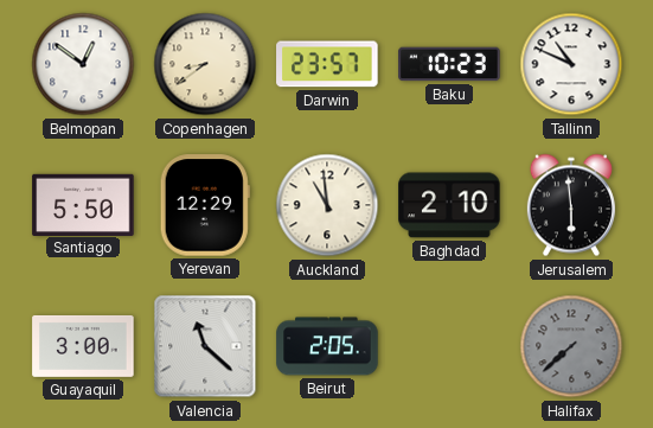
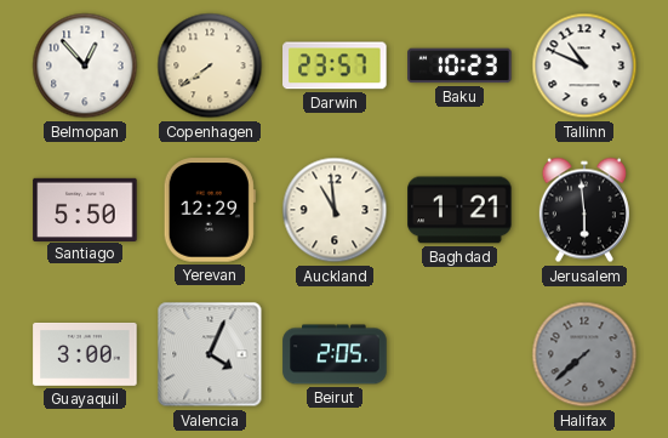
Belmopan: 12:51 -> 12:53 (85, 66)
Copenhagen: 8:39 -> 7:39 (210, 66)
Baghdad: 2:10 -> 1:21 (459, 210)
Valencia: 11:22 -> 4:04 (210, 354)
